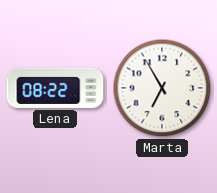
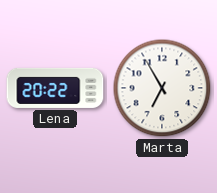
Lena: 08:22 -> 20:22 (55, 88)
